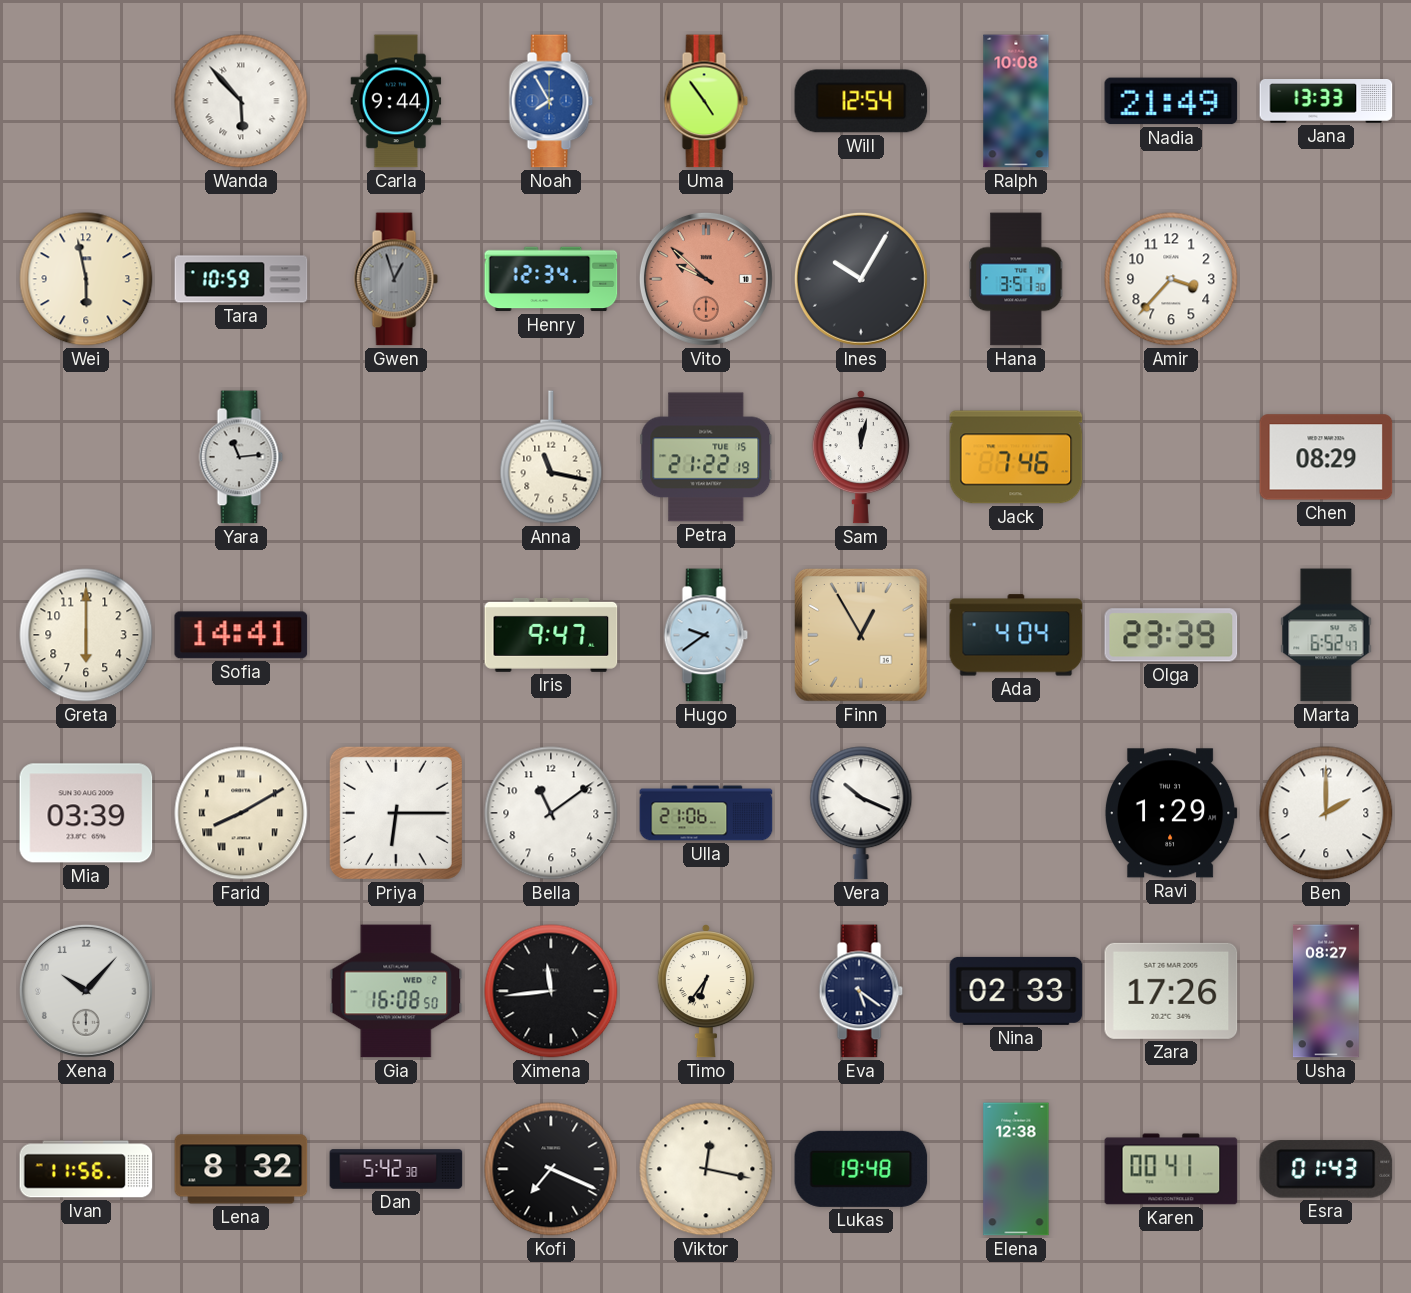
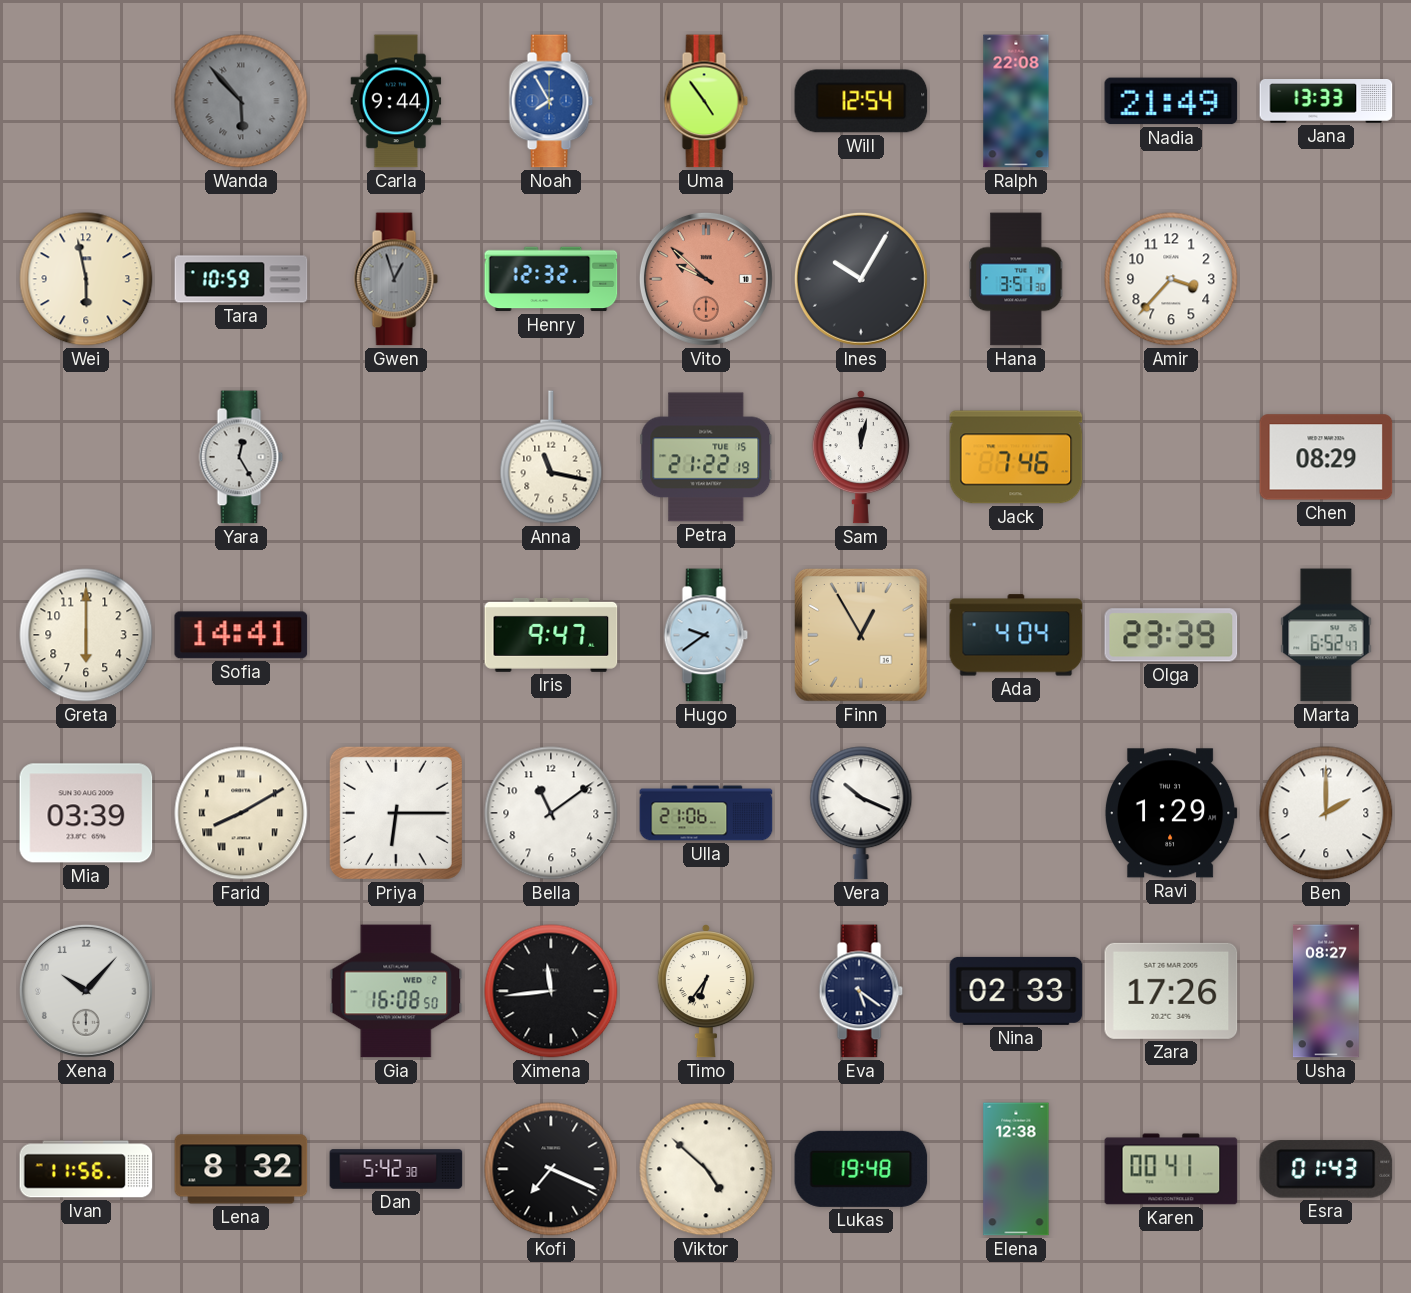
Wanda dial: white -> grey (241, 101)
Ralph: 10:08 -> 22:08 (1016, 101)
Henry: 12:34 -> 12:32 (551, 279)
Yara: 11:14 -> 12:25 (241, 457)
Viktor: 12:17 -> 4:52 (706, 1169)
